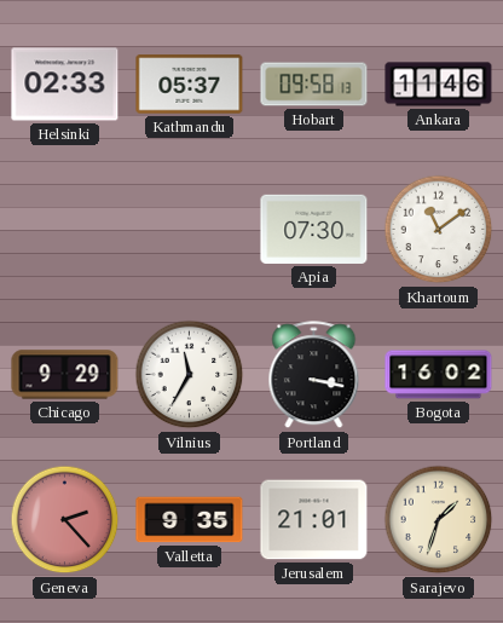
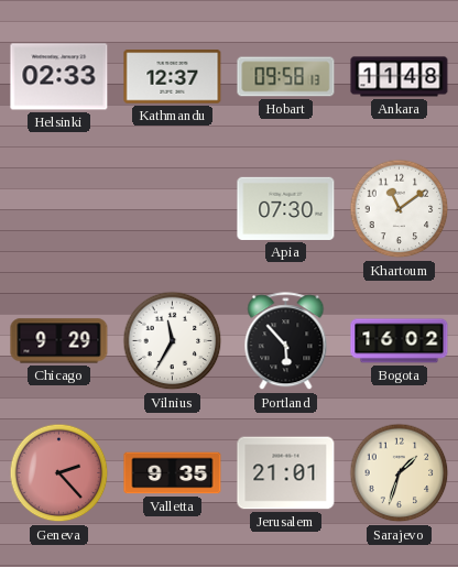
Kathmandu: 05:37 -> 12:37 (173, 77)
Ankara: 11:46 -> 11:48 (400, 77)
Portland: 3:17 -> 5:53 (286, 341)
